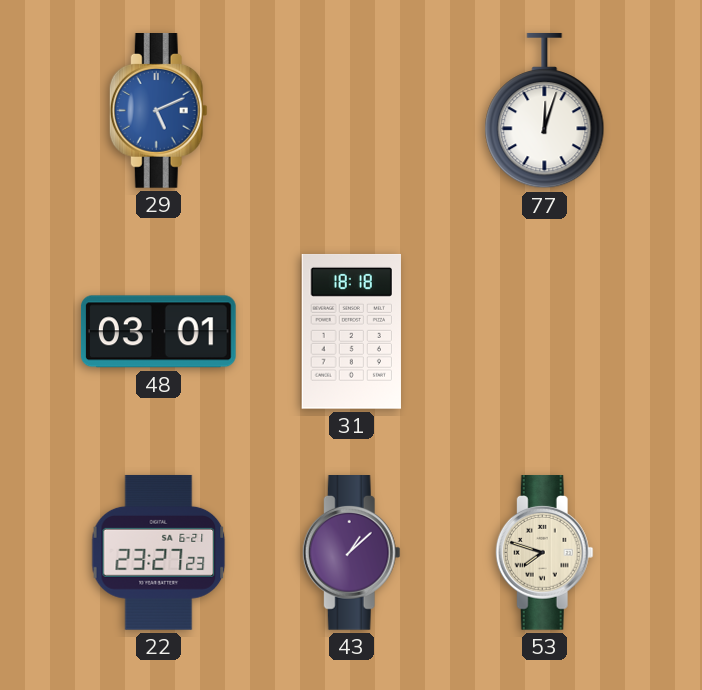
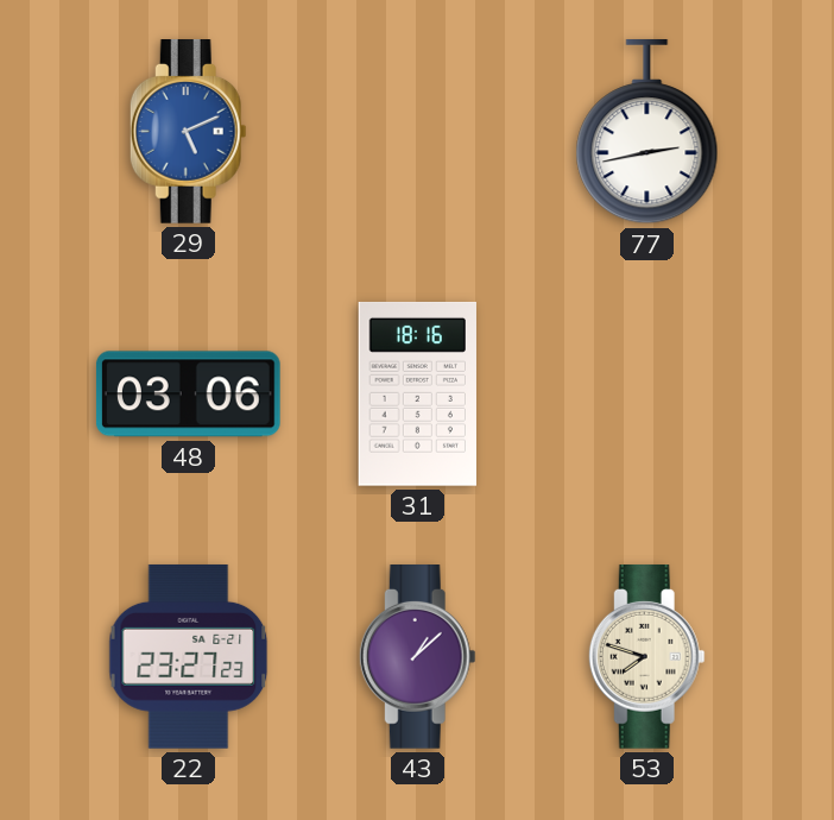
77: 12:03 -> 2:43 (647, 132)
48: 03:01 -> 03:06 (188, 395)
31: 18:18 -> 18:16 (417, 393)
